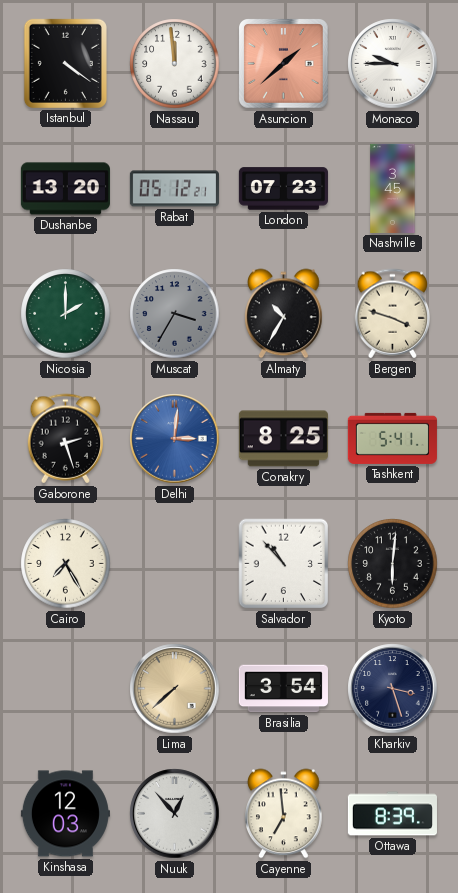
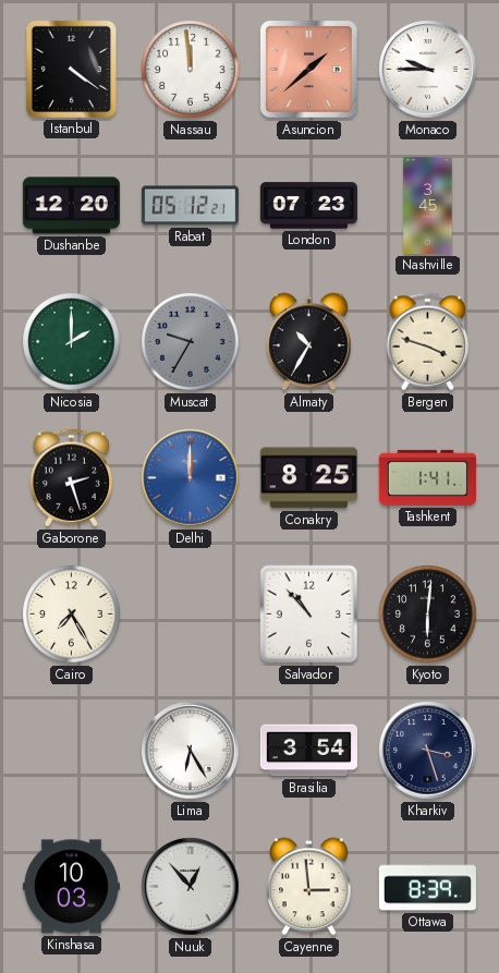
Dushanbe: 13:20 -> 12:20 (71, 206)
Muscat: 3:35 -> 9:35 (191, 342)
Delhi: 3:01 -> 12:00 (191, 478)
Tashkent: 5:41 -> 1:41 (427, 477)
Lima: 7:38 -> 6:25 (191, 751)
Lima dial: champagne -> white (191, 751)
Kinshasa: 12:03 -> 10:03 (71, 887)
Cayenne: 6:59 -> 2:59 (309, 887)
